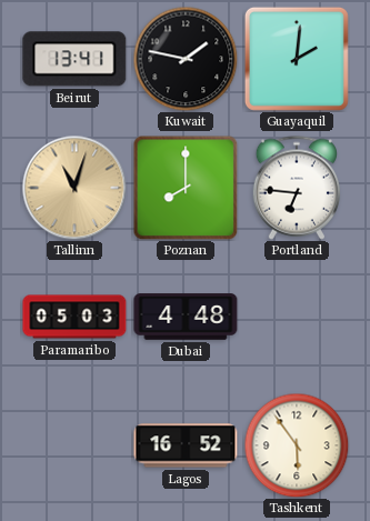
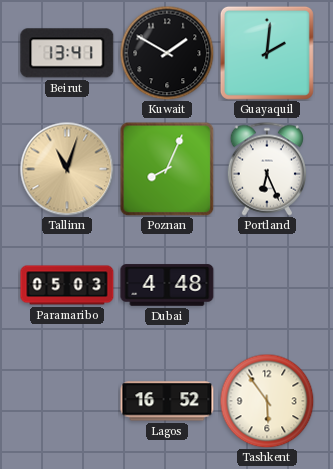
Kuwait: 1:47 -> 1:50 (167, 53)
Poznan: 8:00 -> 8:04 (167, 169)
Portland: 6:46 -> 6:26 (266, 169)
